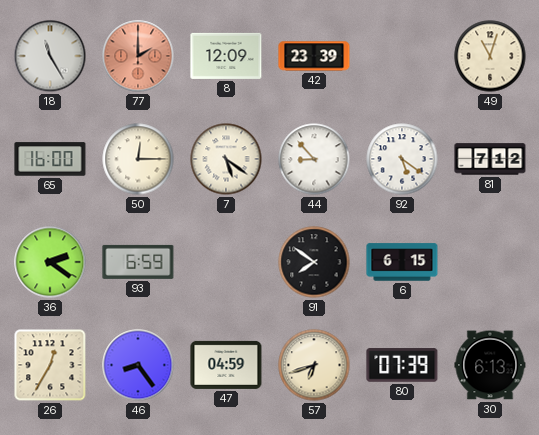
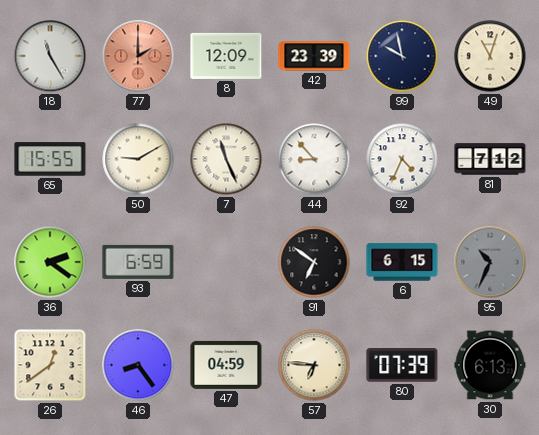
99: none -> 9:58 (402, 56)
65: 16:00 -> 15:55 (50, 159)
50: 12:15 -> 9:10 (138, 159)
7: 5:21 -> 11:26 (226, 159)
92: 5:21 -> 4:34 (402, 159)
91: 7:51 -> 6:51 (314, 262)
95: none -> 10:34 (490, 262)
26: 12:35 -> 12:39 (50, 365)
57: 6:42 -> 6:46 (314, 365)
